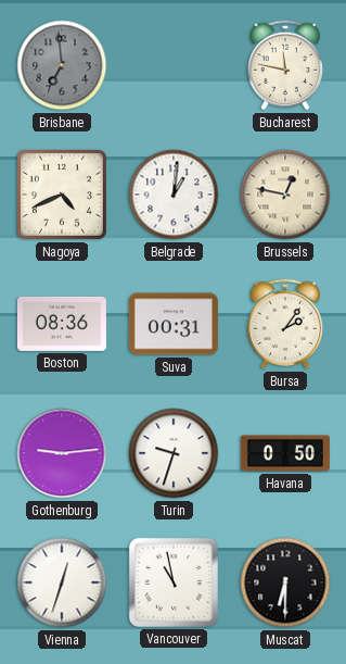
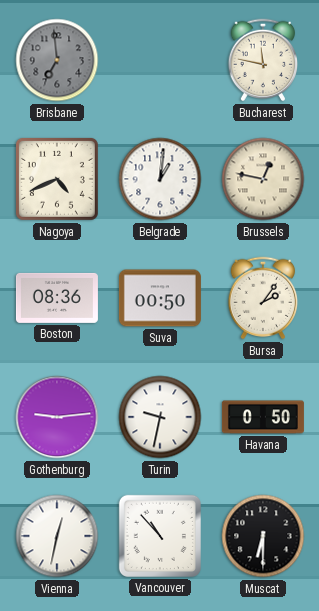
Suva: 00:31 -> 00:50 (160, 298)
Turin: 9:33 -> 9:32 (160, 417)
Vienna: 12:33 -> 12:32 (57, 536)
Vancouver: 10:58 -> 10:53 (160, 536)
